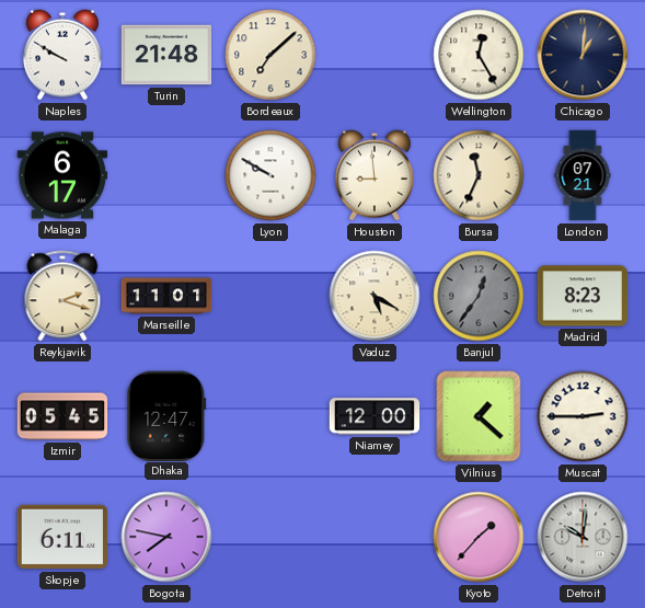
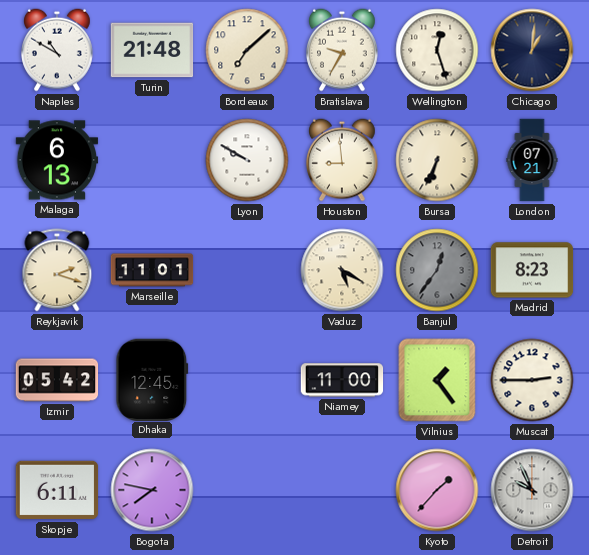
Naples: 9:50 -> 10:50 (58, 50)
Bratislava: none -> 9:35 (343, 50)
Wellington: 12:25 -> 12:27 (437, 50)
Malaga: 6:17 -> 6:13 (57, 160)
Bursa: 11:34 -> 6:34 (437, 160)
Izmir: 05:45 -> 05:42 (57, 380)
Dhaka: 12:47 -> 12:45 (152, 379)
Niamey: 12:00 -> 11:00 (342, 380)
Vilnius: 1:22 -> 1:24 (437, 380)
Detroit: 10:01 -> 9:56 (532, 490)
